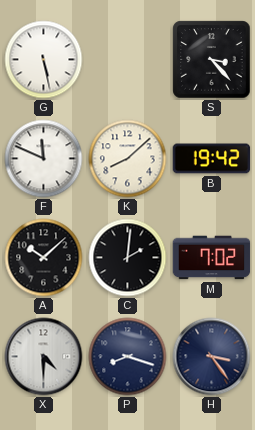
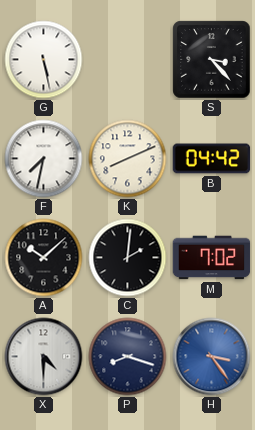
F: 11:49 -> 7:32 (44, 159)
K: 8:08 -> 8:11 (128, 159)
B: 19:42 -> 04:42 (212, 159)
H dial: navy -> blue (212, 357)
